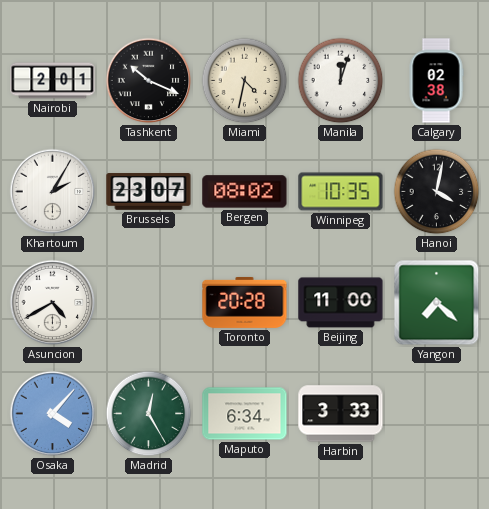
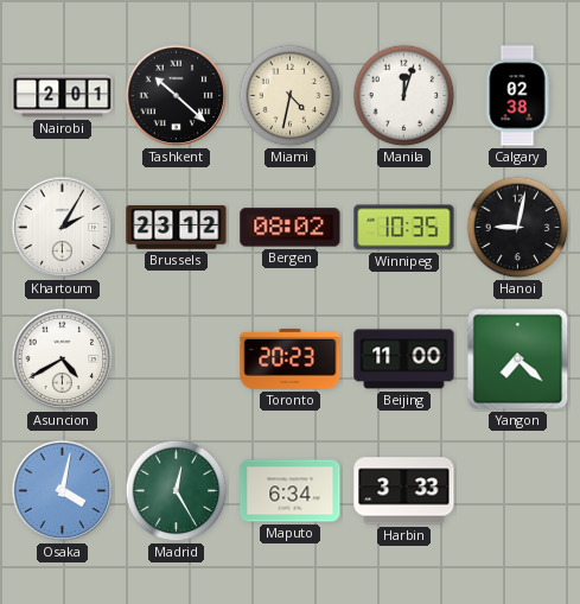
Tashkent: 10:19 -> 10:22 (177, 96)
Brussels: 23:07 -> 23:12 (177, 228)
Hanoi: 4:02 -> 9:02 (518, 228)
Toronto: 20:28 -> 20:23 (291, 358)
Osaka: 4:07 -> 4:02 (63, 491)
